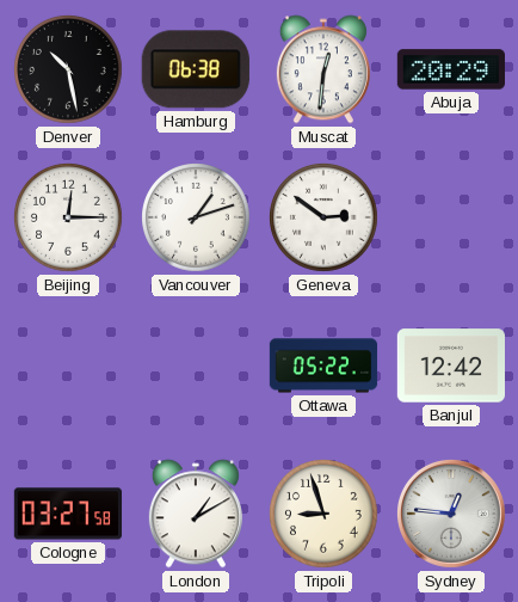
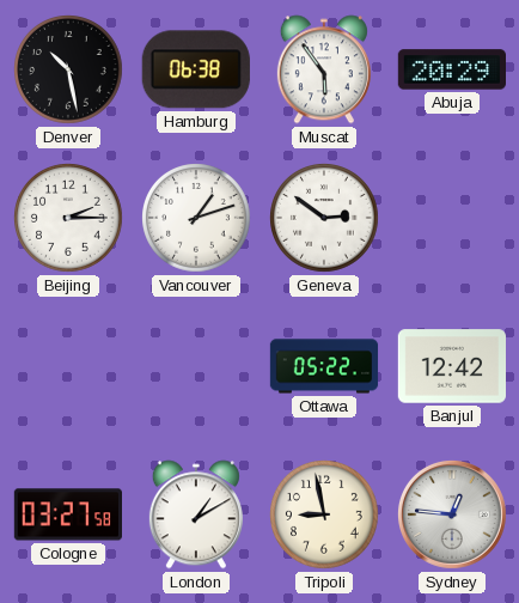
Muscat: 12:31 -> 5:54 (324, 69)
Beijing: 12:15 -> 2:15 (69, 219)
Tripoli: 8:57 -> 8:58 (325, 516)
